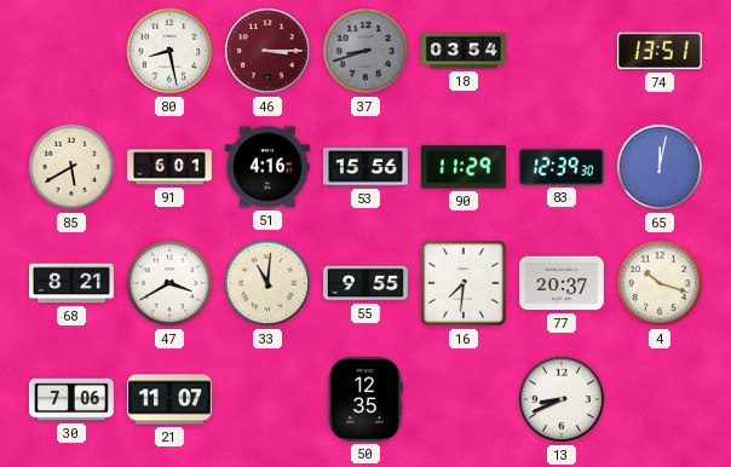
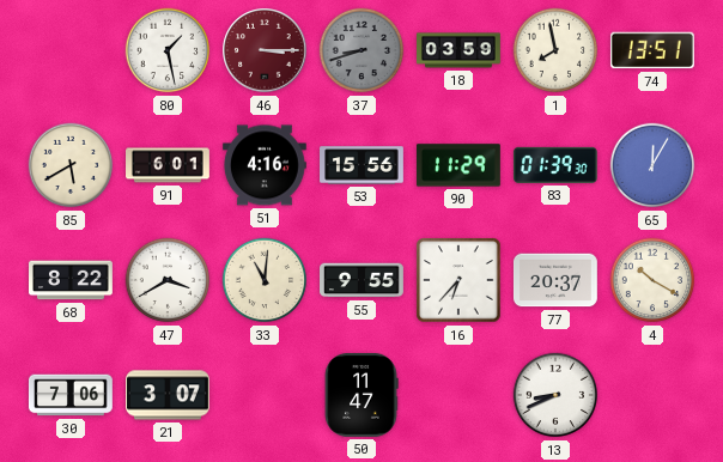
80: 8:28 -> 1:28 (168, 50)
18: 03:54 -> 03:59 (460, 50)
1: none -> 7:58 (555, 50)
83: 12:39 -> 01:39 (555, 165)
65: 12:02 -> 12:05 (652, 165)
68: 8:21 -> 8:22 (72, 280)
16: 7:31 -> 6:37 (458, 280)
4: 10:18 -> 10:20 (652, 280)
21: 11:07 -> 3:07 (169, 395)
50: 12:35 -> 11:47 (361, 395)
